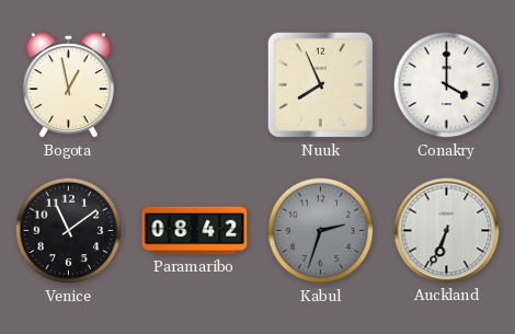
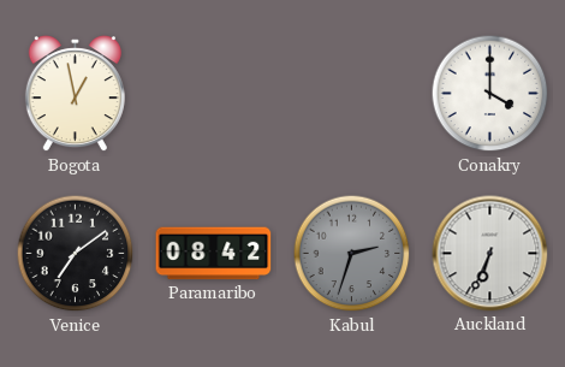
Nuuk: 7:56 -> none (321, 85)
Venice: 11:09 -> 7:09 (76, 254)
